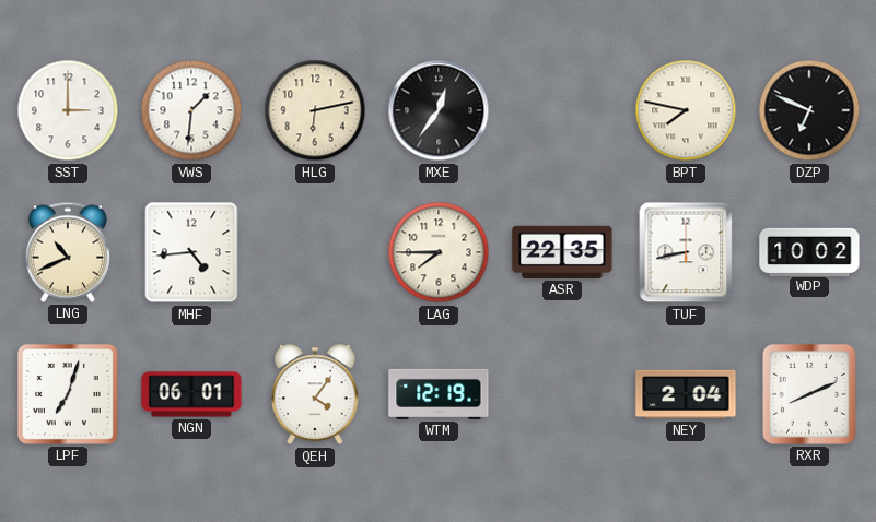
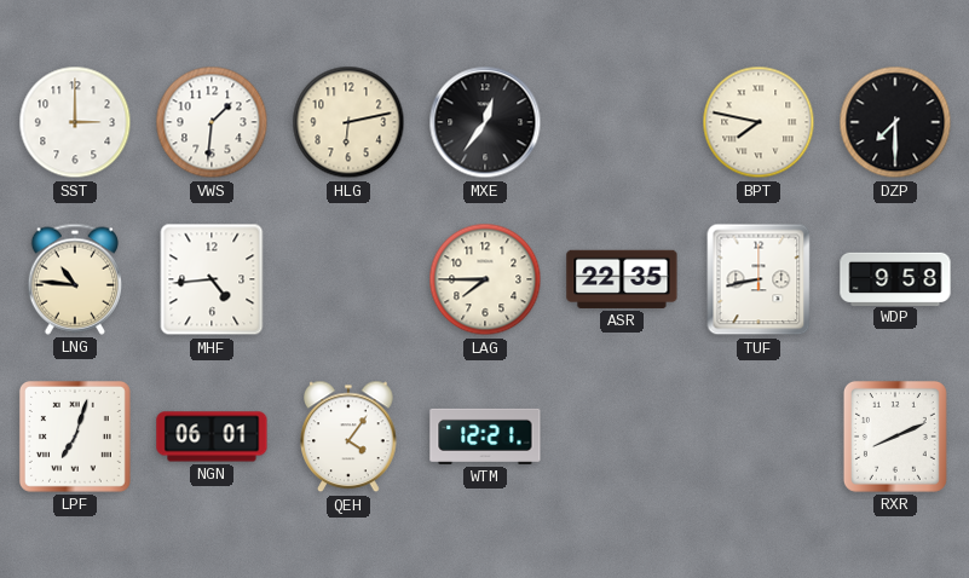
DZP: 6:49 -> 7:30 (895, 122)
LNG: 10:41 -> 10:46 (74, 279)
WDP: 10:02 -> 9:58 (895, 278)
WTM: 12:19 -> 12:21 (485, 437)
NEY: 2:04 -> none (686, 394)
